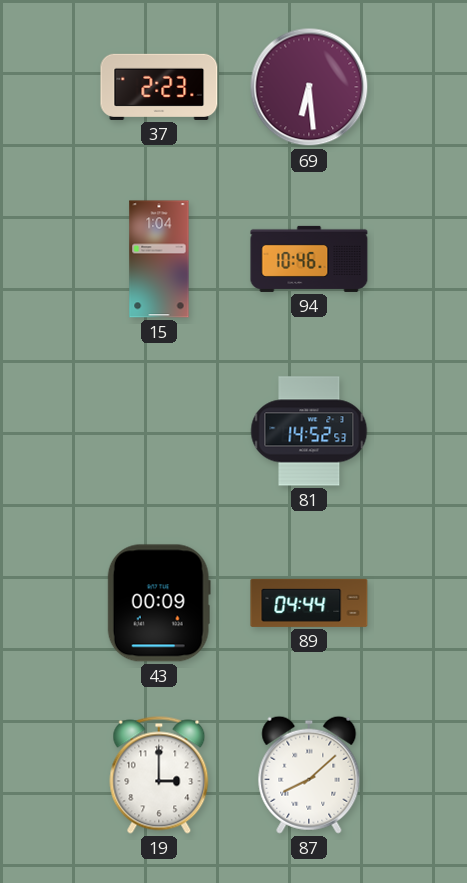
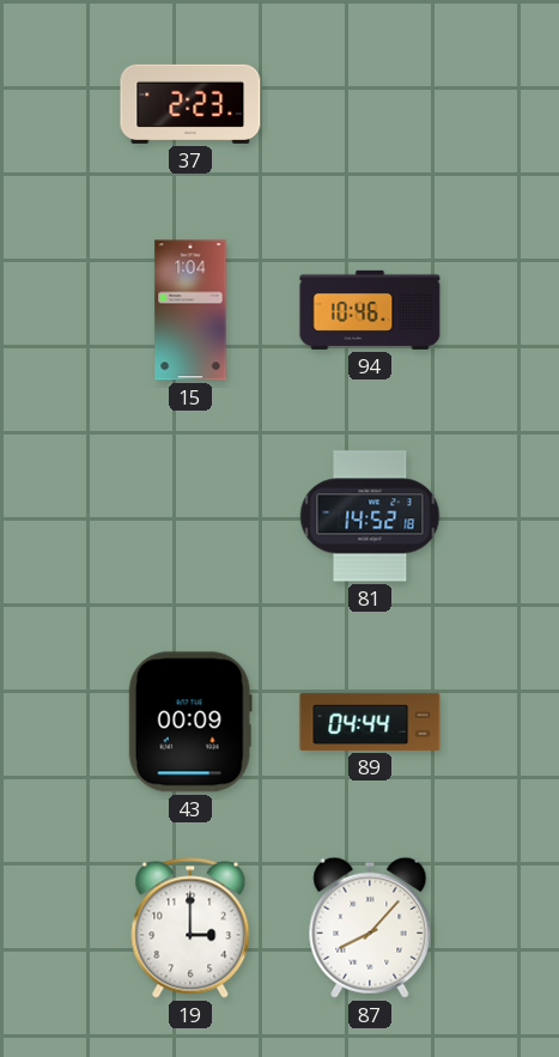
69: 6:29 -> none (309, 87)
81: 14:52:53 -> 14:52:18 (370, 516)
87: 8:08 -> 8:07 (370, 928)
